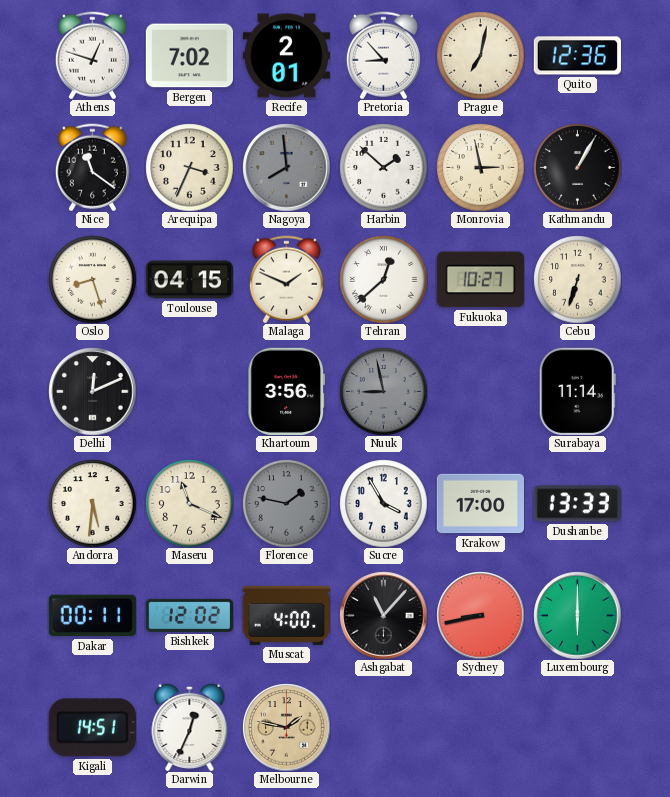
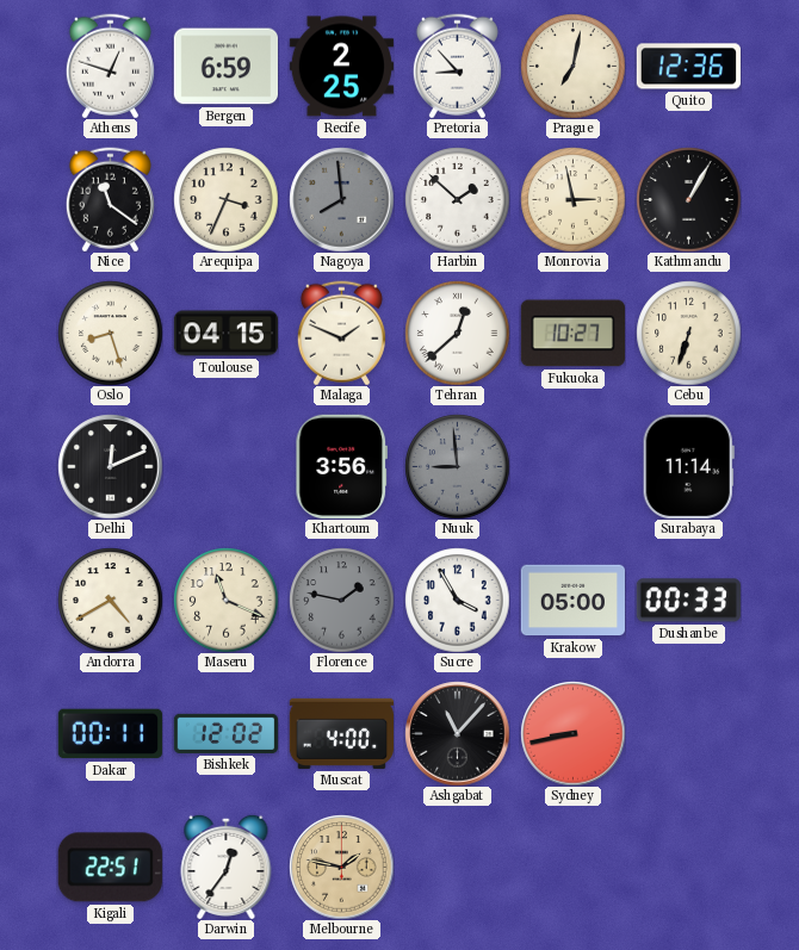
Bergen: 7:02 -> 6:59 (225, 67)
Recife: 2:01 -> 2:25 (341, 67)
Nuuk: 8:58 -> 8:59 (457, 466)
Andorra: 5:31 -> 4:40 (110, 600)
Krakow: 17:00 -> 05:00 (572, 601)
Dushanbe: 13:33 -> 00:33 (688, 601)
Luxembourg: 6:00 -> none (577, 615)
Kigali: 14:51 -> 22:51 (110, 868)
Darwin: 12:34 -> 12:36 (227, 867)
